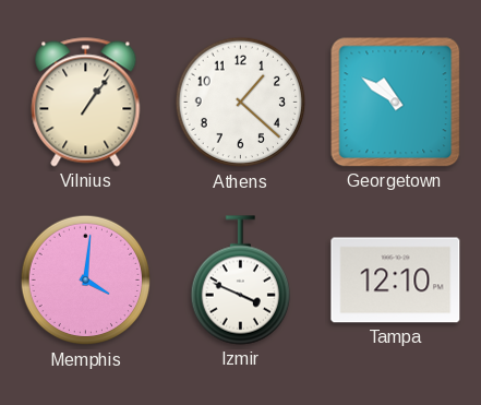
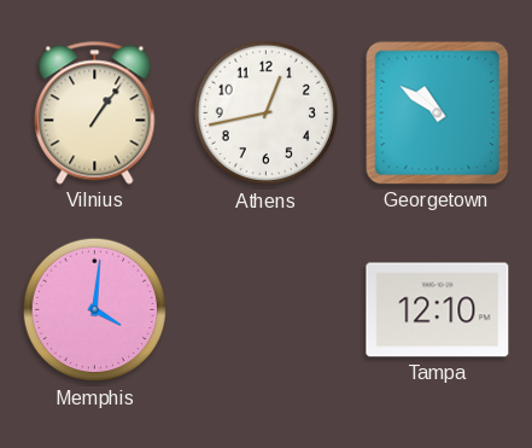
Athens: 1:22 -> 12:43 (267, 114)
Izmir: 3:49 -> none (240, 281)
